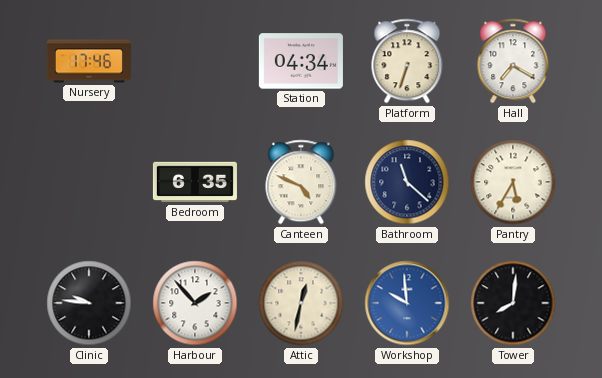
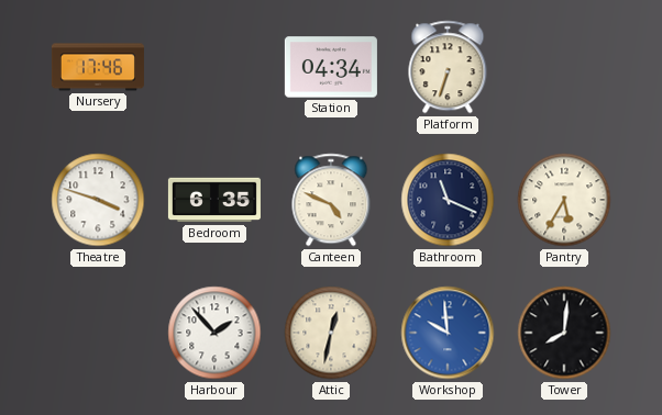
Hall: 7:20 -> none (513, 61)
Theatre: none -> 3:48 (98, 200)
Bathroom: 11:22 -> 11:19 (448, 200)
Clinic: 9:46 -> none (89, 303)
